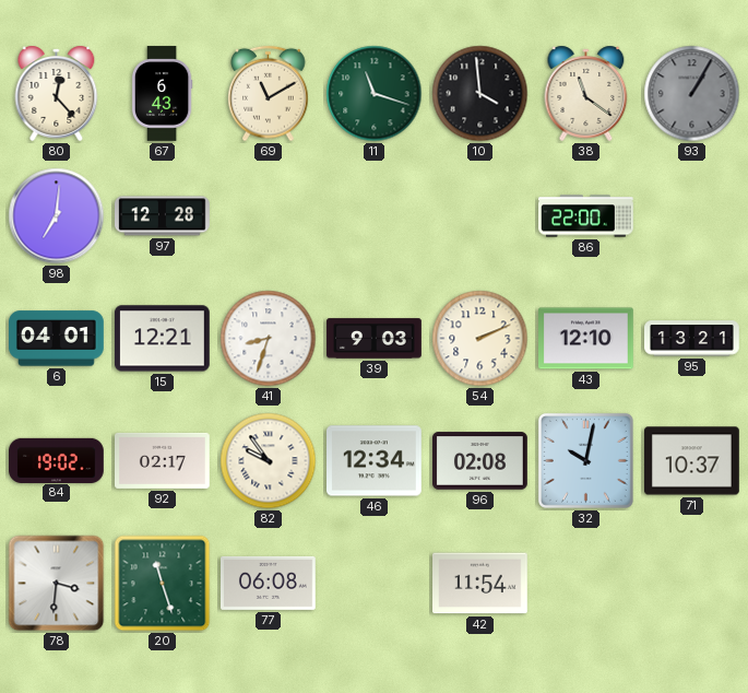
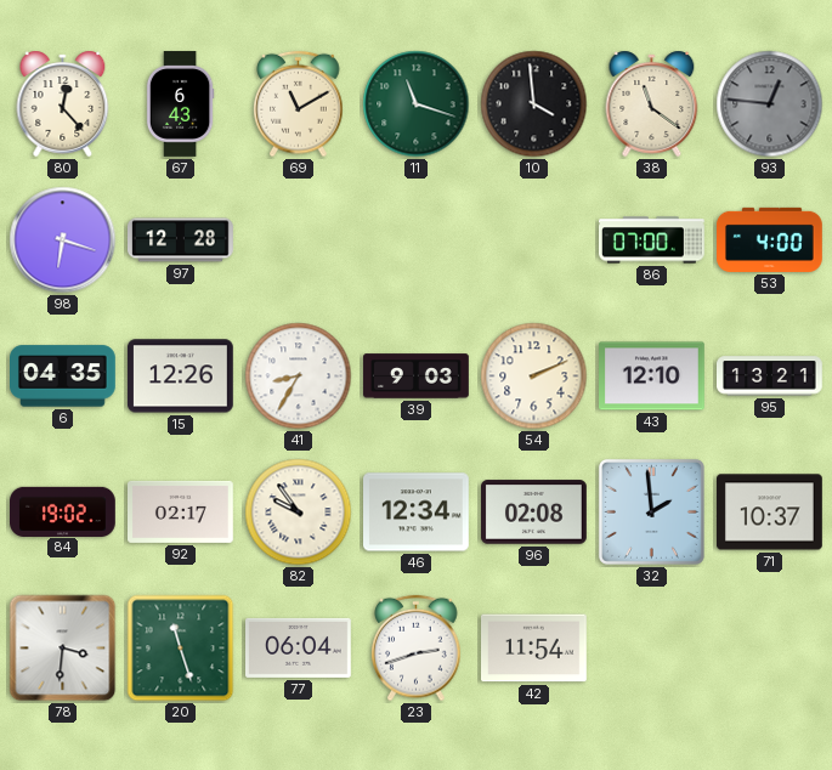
93: 1:05 -> 12:46 (770, 104)
98: 7:01 -> 6:18 (63, 240)
86: 22:00 -> 07:00 (652, 240)
53: none -> 4:00 (770, 239)
6: 04:01 -> 04:35 (63, 376)
15: 12:21 -> 12:26 (181, 376)
41: 8:33 -> 8:35 (299, 376)
32: 10:02 -> 1:59 (651, 511)
77: 06:08 -> 06:04 (299, 647)
23: none -> 2:42 (417, 649)
